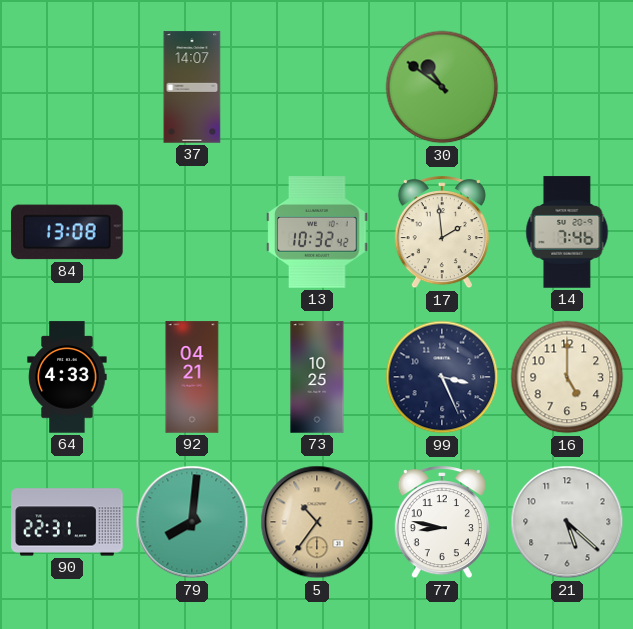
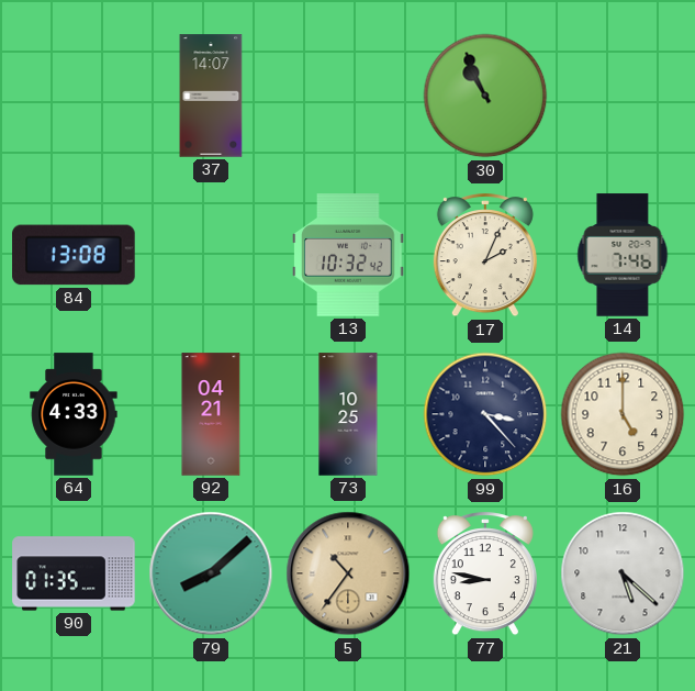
30: 10:51 -> 10:56 (485, 96)
17: 1:59 -> 2:04 (485, 256)
99: 3:26 -> 3:23 (485, 414)
90: 22:31 -> 01:35 (74, 573)
79: 8:01 -> 8:08 (211, 573)
